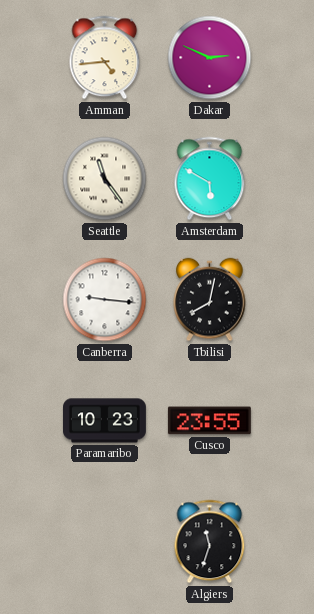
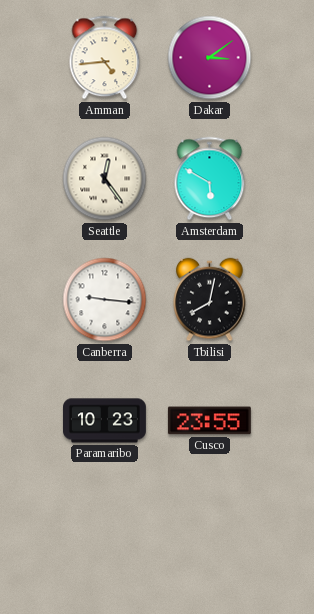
Dakar: 2:49 -> 3:09 (210, 58)
Seattle: 11:24 -> 12:24 (105, 179)
Algiers: 11:33 -> none (210, 542)
